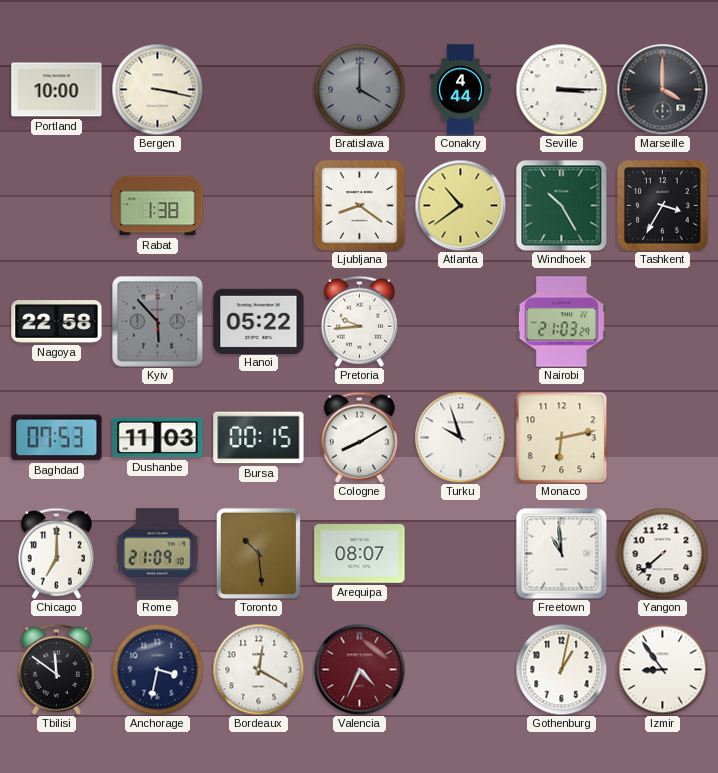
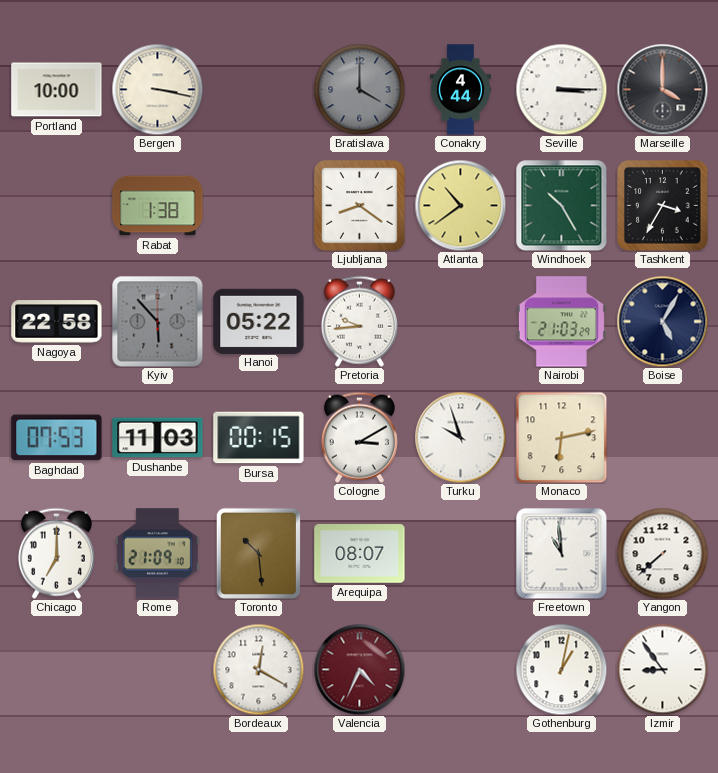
Boise: none -> 5:05 (662, 321)
Cologne: 8:10 -> 3:10 (359, 437)
Tbilisi: 11:51 -> none (56, 669)
Anchorage: 3:32 -> none (157, 669)
